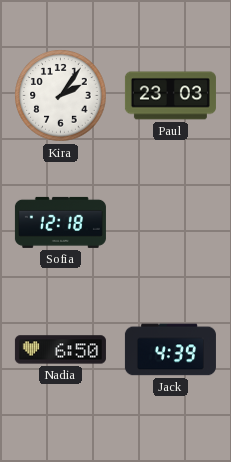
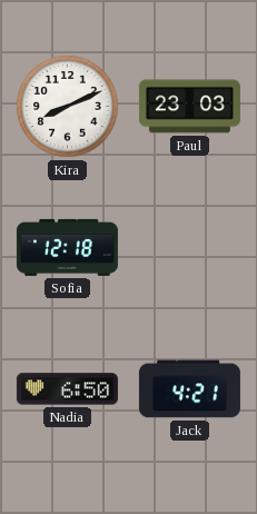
Kira: 2:06 -> 8:11 (68, 107)
Jack: 4:39 -> 4:21 (189, 389)
